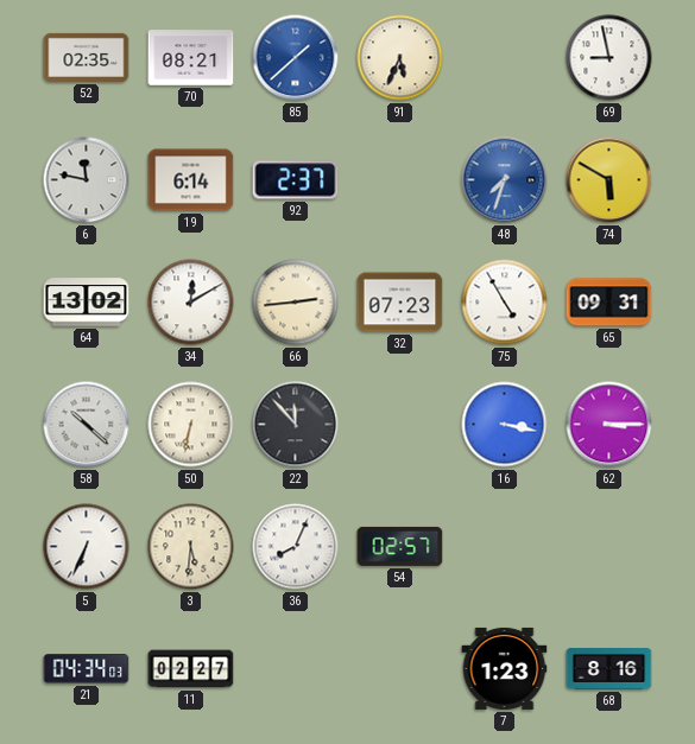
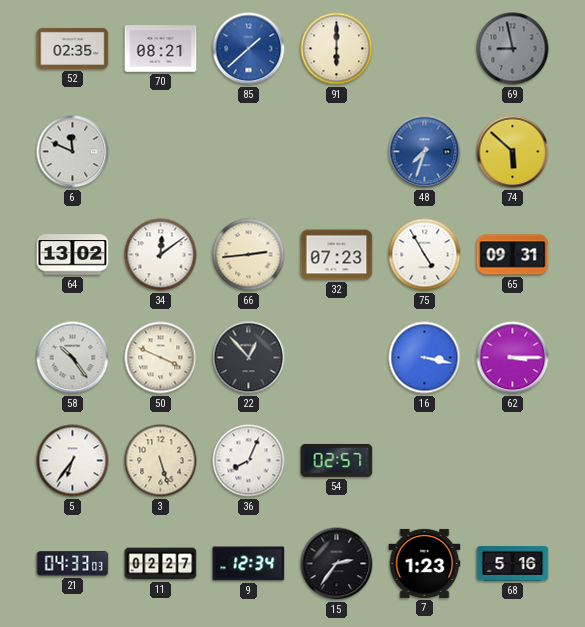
91: 5:34 -> 6:00 (337, 49)
69 dial: white -> grey (513, 49)
6: 11:47 -> 11:49 (73, 152)
19: 6:14 -> none (191, 180)
92: 2:37 -> none (296, 180)
74: 5:50 -> 5:52 (513, 152)
34: 12:10 -> 12:09 (161, 255)
58: 10:22 -> 10:24 (73, 358)
50: 6:32 -> 3:49 (161, 358)
22: 11:53 -> 12:53 (249, 358)
5: 6:34 -> 6:36 (73, 461)
3: 5:31 -> 5:27 (161, 461)
21: 04:34 -> 04:33 (73, 564)
9: none -> 12:34 (249, 564)
15: none -> 2:36 (337, 564)
68: 8:16 -> 5:16 (513, 564)
